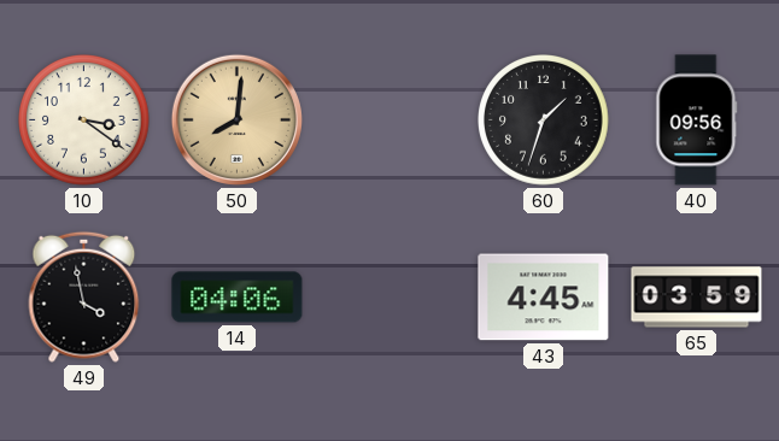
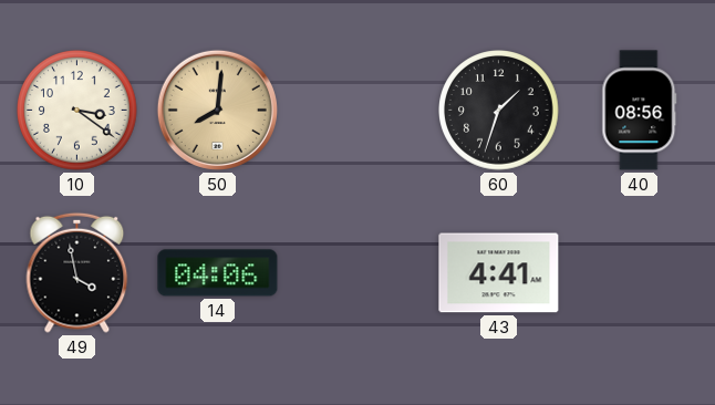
40: 09:56 -> 08:56 (640, 111)
43: 4:45 -> 4:41 (499, 273)
65: 03:59 -> none (697, 298)
